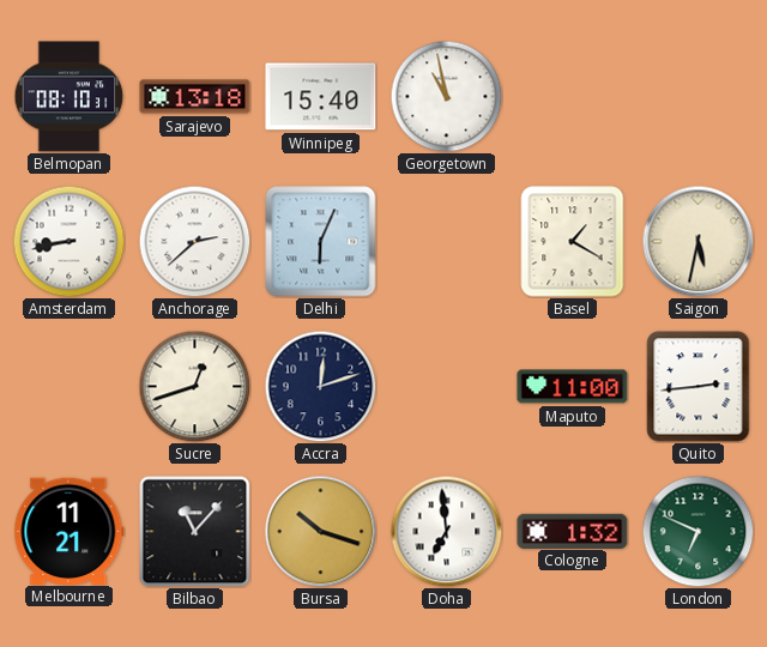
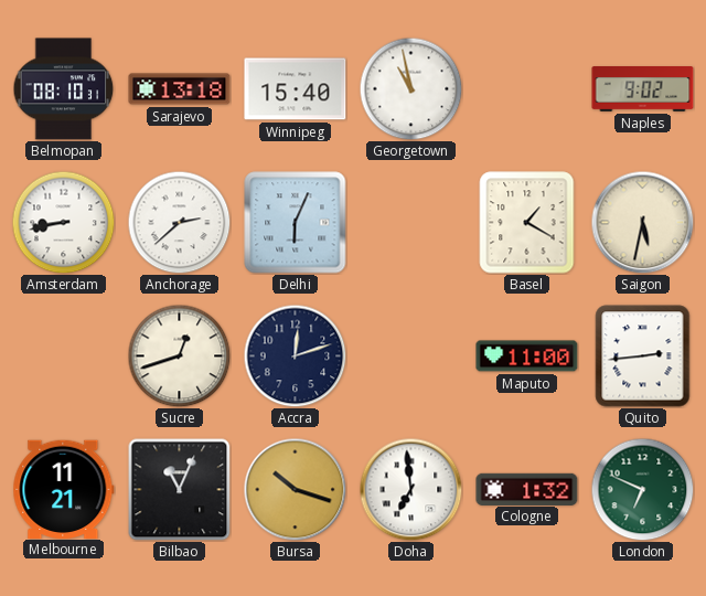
Naples: none -> 9:02 (643, 89)
Bilbao: 11:07 -> 11:04 (179, 489)
